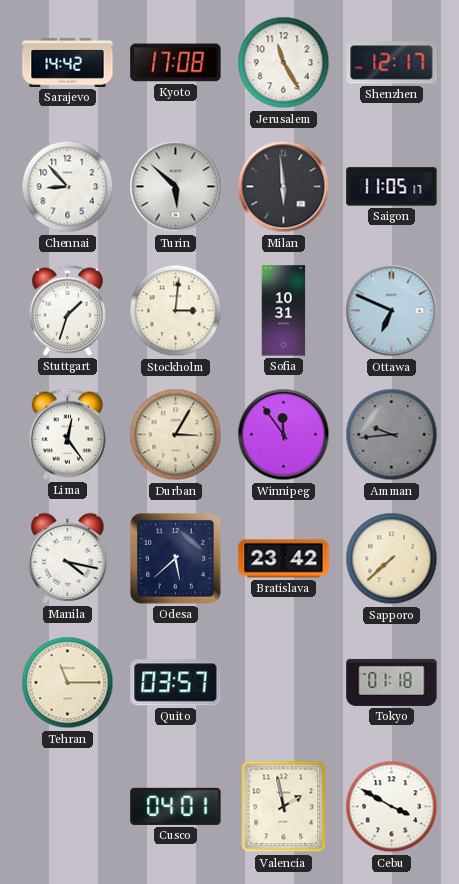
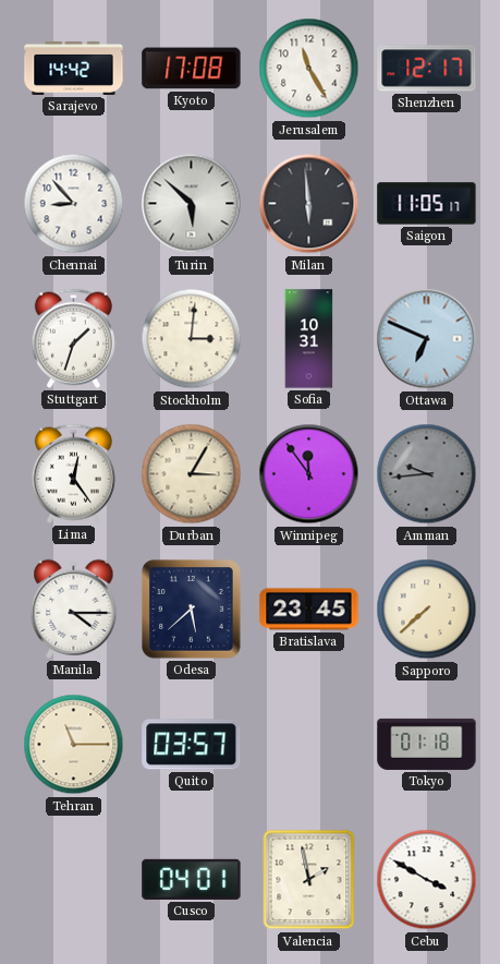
Manila: 4:17 -> 4:15 (74, 608)
Bratislava: 23:42 -> 23:45 (309, 610)
